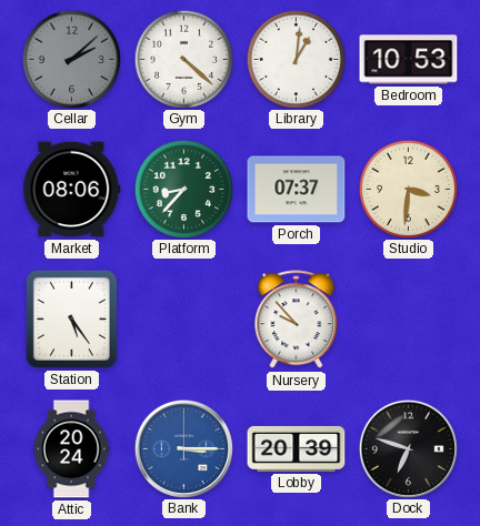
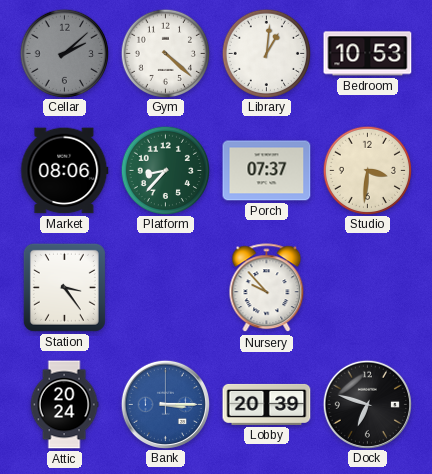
Station: 5:24 -> 3:24 (64, 287)
